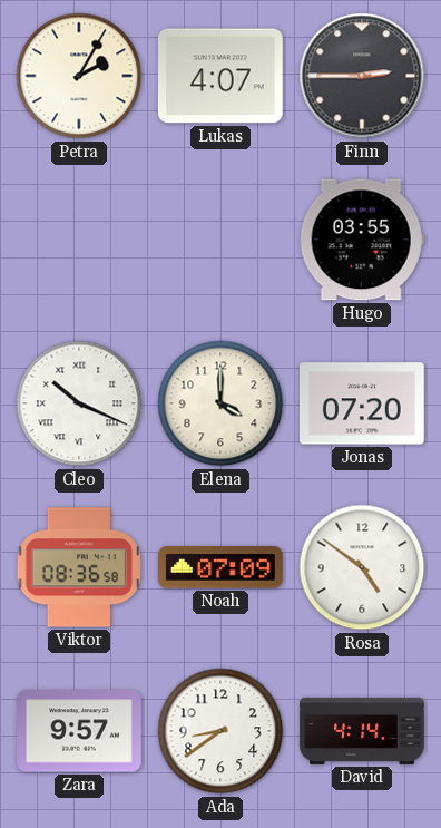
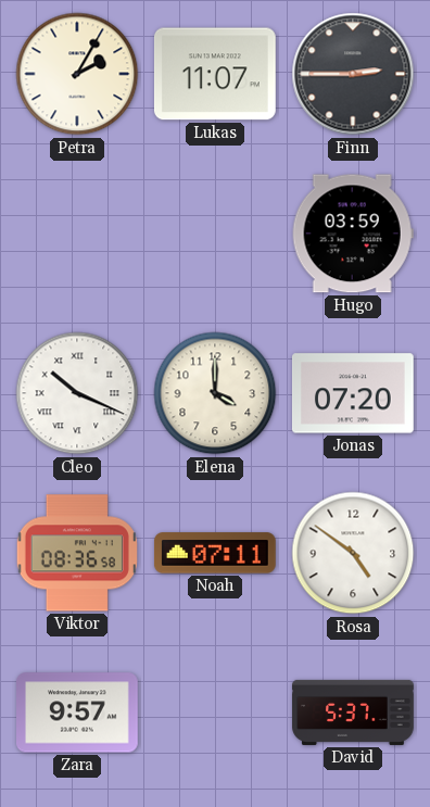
Lukas: 4:07 -> 11:07 (215, 74)
Hugo: 03:55 -> 03:59 (353, 234)
Noah: 07:09 -> 07:11 (215, 553)
Ada: 8:39 -> none (220, 731)
David: 4:14 -> 5:37 (353, 713)
